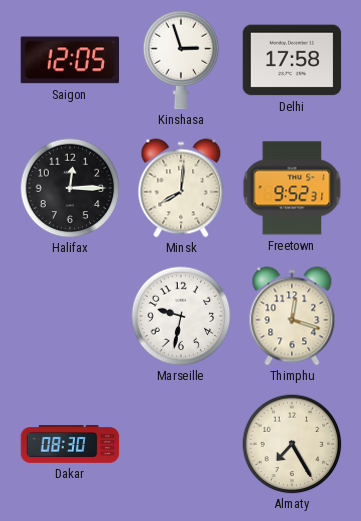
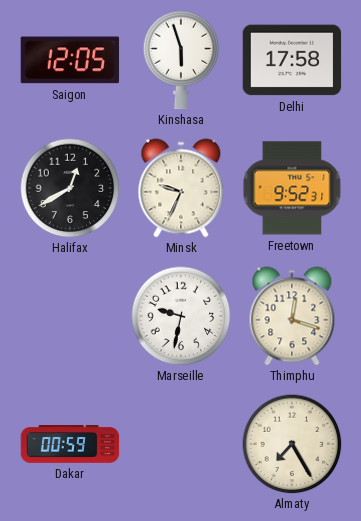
Kinshasa: 2:57 -> 5:57 (181, 60)
Halifax: 12:15 -> 12:40 (70, 188)
Minsk: 8:01 -> 9:34 (181, 188)
Dakar: 08:30 -> 00:59 (70, 445)
